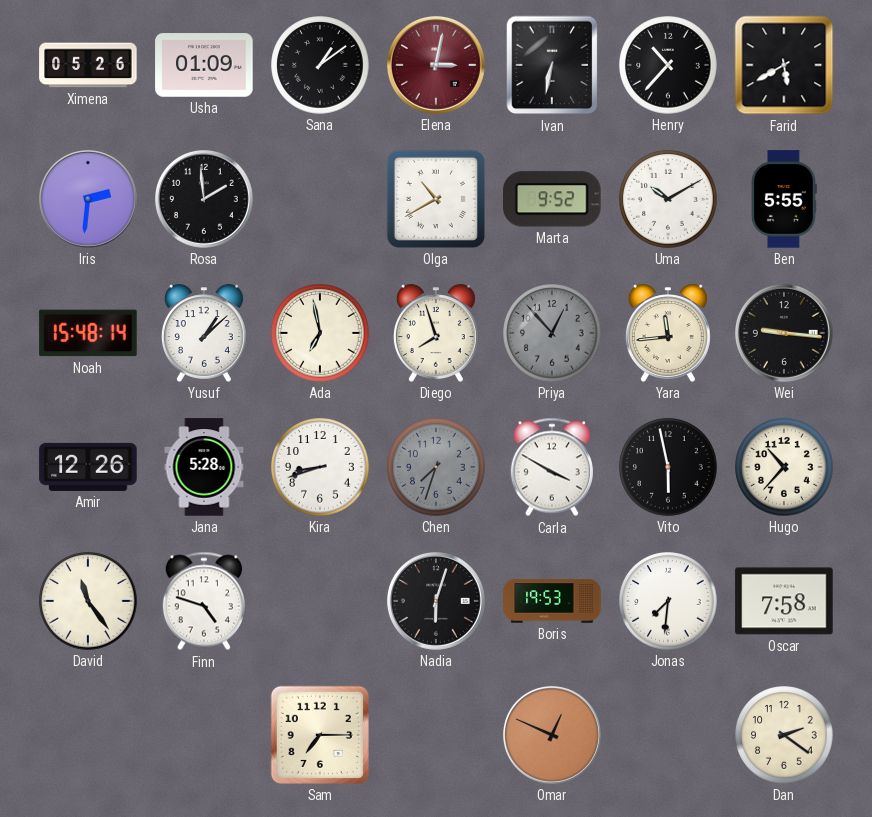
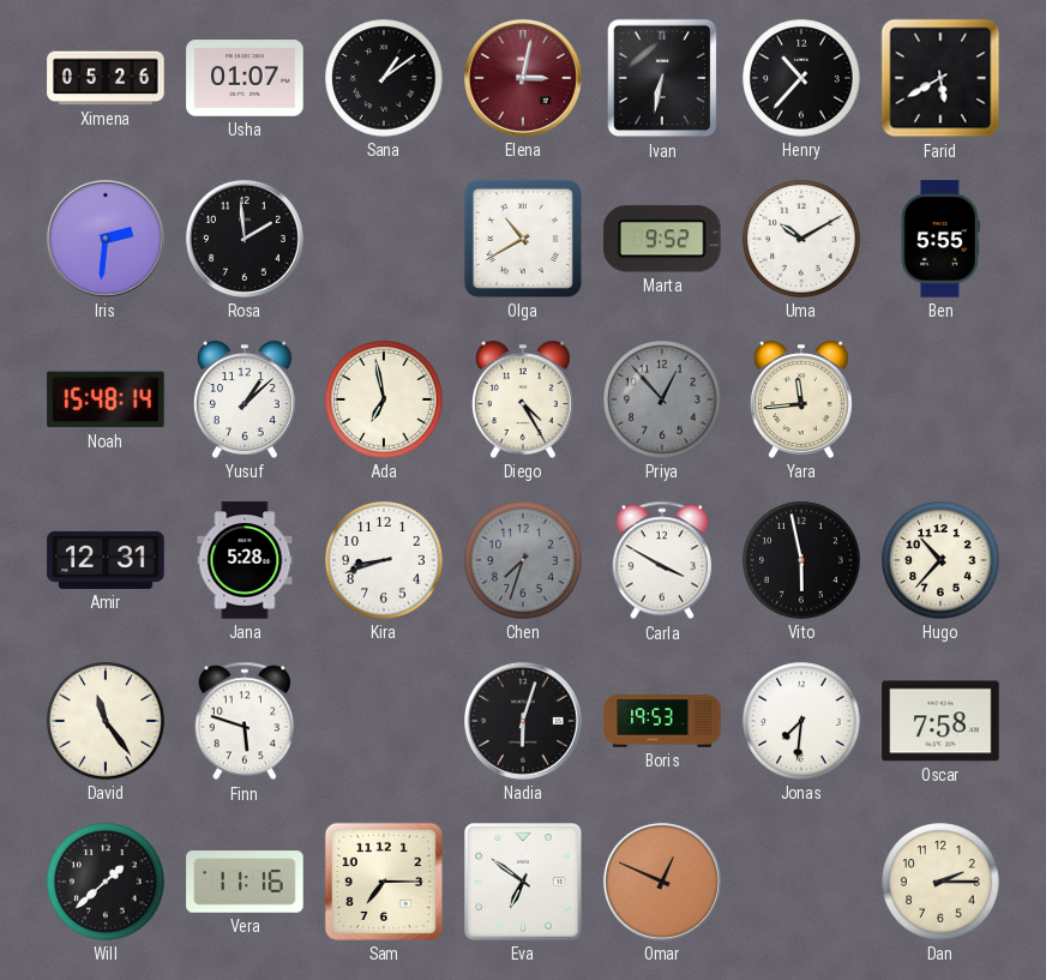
Usha: 01:09 -> 01:07 (245, 78)
Diego: 7:57 -> 4:25 (523, 399)
Wei: 9:16 -> none (784, 333)
Amir: 12:26 -> 12:31 (106, 560)
Finn: 4:48 -> 5:48 (245, 721)
Will: none -> 1:38 (106, 882)
Vera: none -> 11:16 (245, 882)
Eva: none -> 6:51 (524, 883)
Dan: 2:21 -> 2:15 (940, 882)
